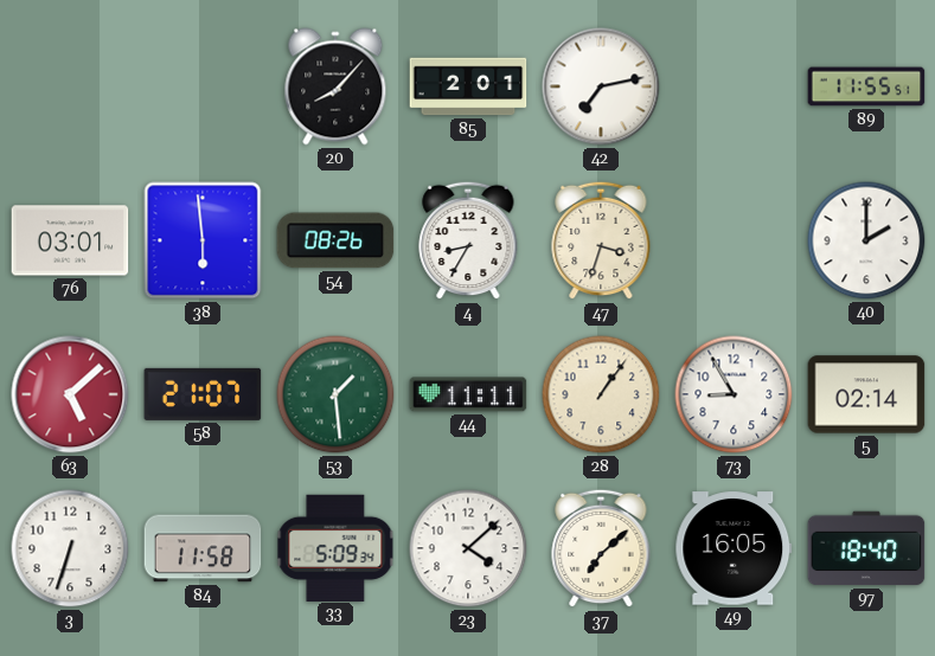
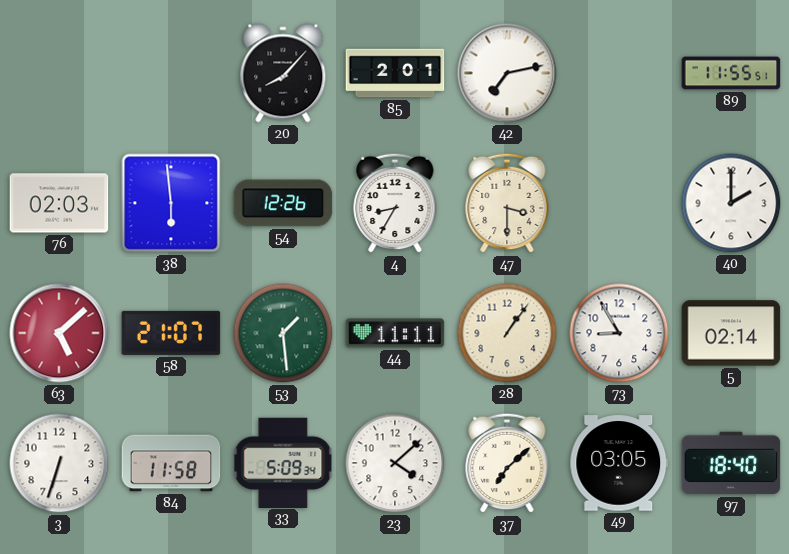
76: 03:01 -> 02:03 (59, 203)
54: 08:26 -> 12:26 (283, 203)
47: 3:33 -> 3:30 (507, 203)
49: 16:05 -> 03:05 (619, 463)
